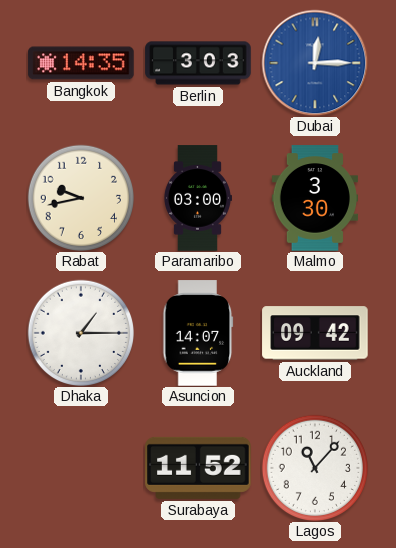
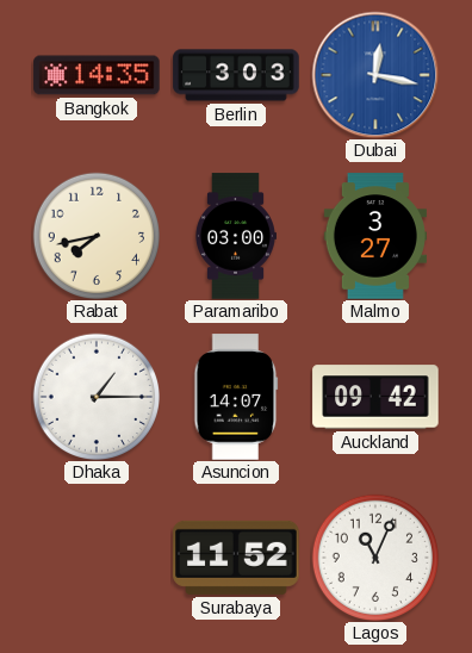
Dubai: 12:15 -> 12:17 (375, 75)
Rabat: 9:43 -> 7:43 (95, 235)
Malmo: 3:30 -> 3:27 (374, 236)
Lagos: 11:07 -> 11:04 (374, 556)
